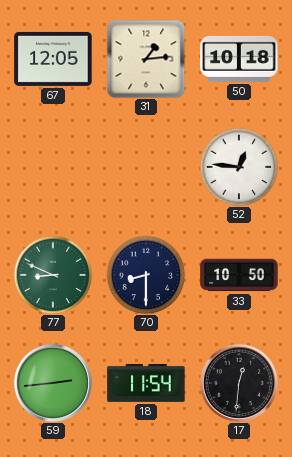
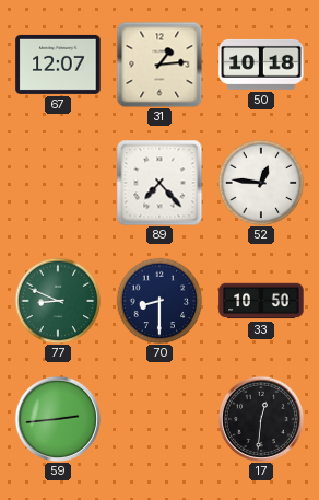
67: 12:05 -> 12:07 (58, 65)
89: none -> 7:23 (159, 183)
18: 11:54 -> none (146, 383)
